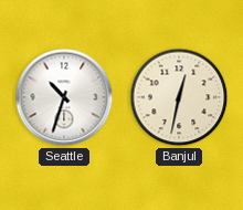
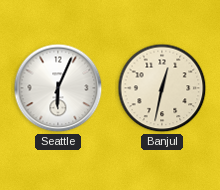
Seattle: 10:33 -> 6:04 (58, 88)
